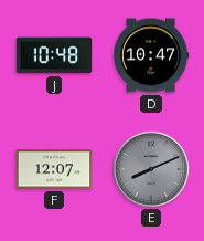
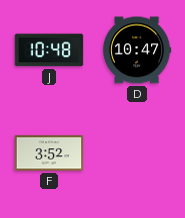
F: 12:07 -> 3:52 (49, 153)
E: 8:11 -> none (150, 168)
